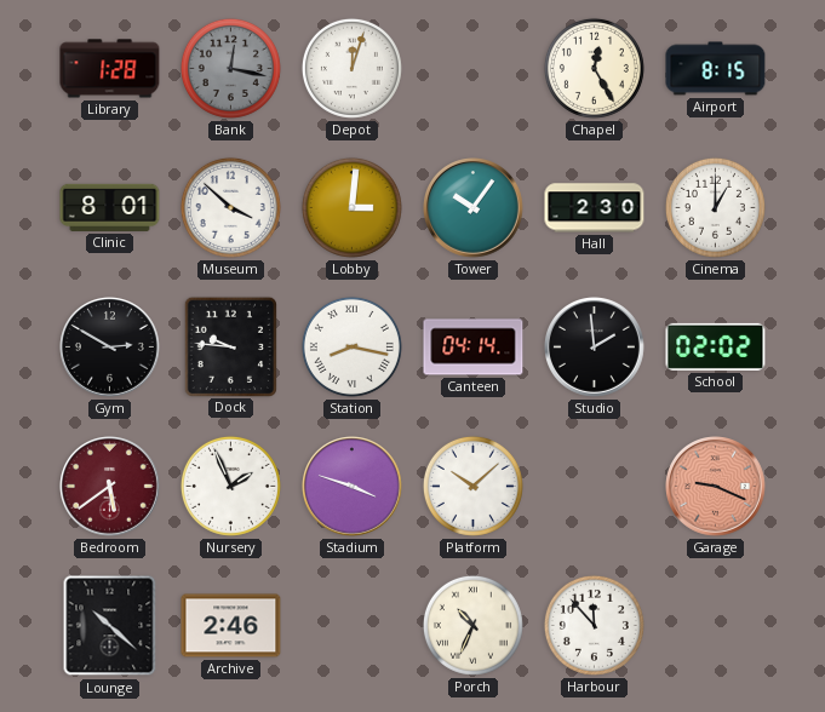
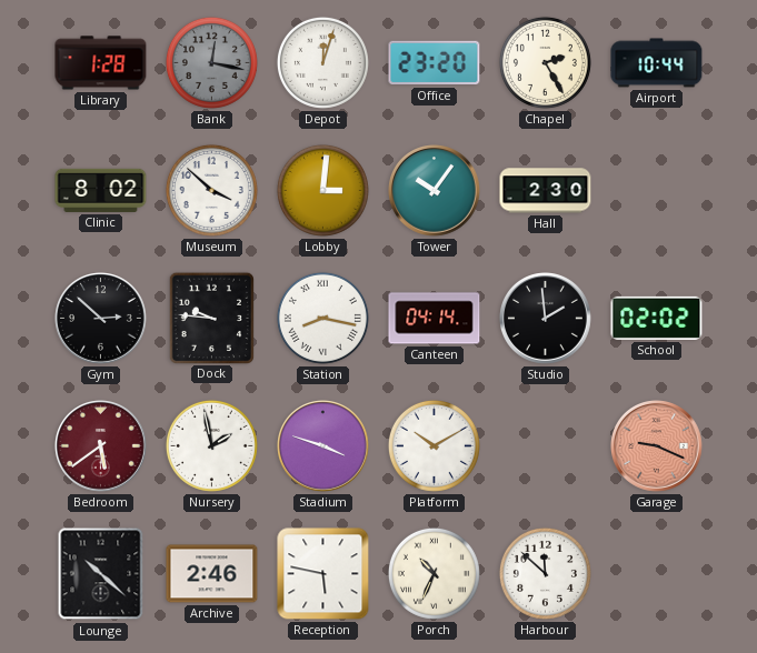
Office: none -> 23:20 (435, 63)
Chapel: 12:25 -> 2:25 (545, 62)
Airport: 8:15 -> 10:44 (657, 63)
Clinic: 8:01 -> 8:02 (101, 190)
Cinema: 1:00 -> none (715, 207)
Gym: 2:50 -> 2:52 (101, 319)
Nursery: 1:56 -> 1:58 (211, 445)
Platform: 10:08 -> 10:10 (434, 445)
Reception: none -> 5:47 (323, 574)
Harbour: 11:53 -> 11:52 (545, 573)
